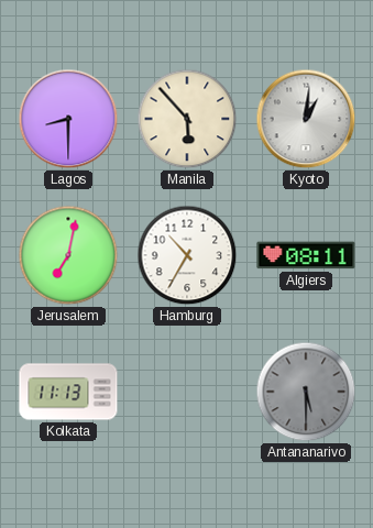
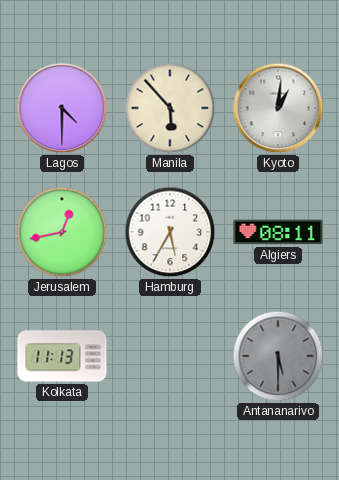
Lagos: 8:30 -> 4:30 (62, 108)
Jerusalem: 7:02 -> 12:43 (62, 232)
Hamburg: 10:35 -> 5:35 (170, 232)
